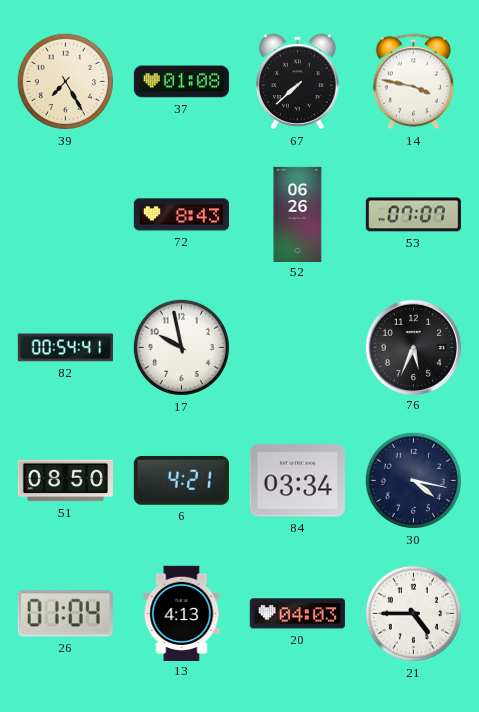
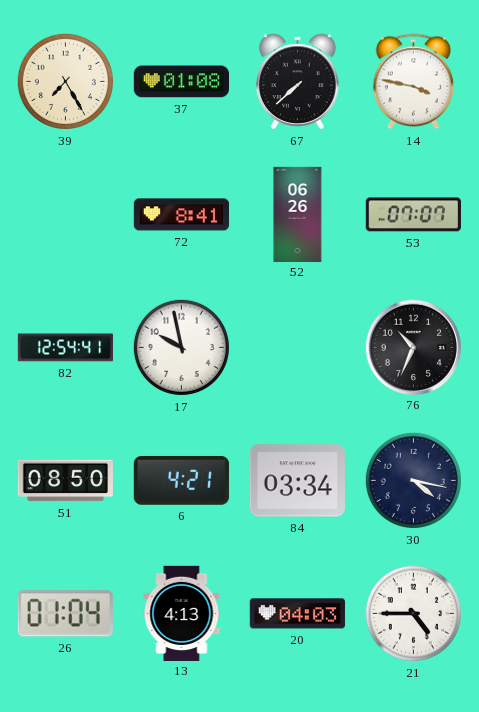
72: 8:43 -> 8:41 (181, 215)
82: 00:54 -> 12:54 (65, 348)
76: 5:34 -> 10:34 (413, 347)
